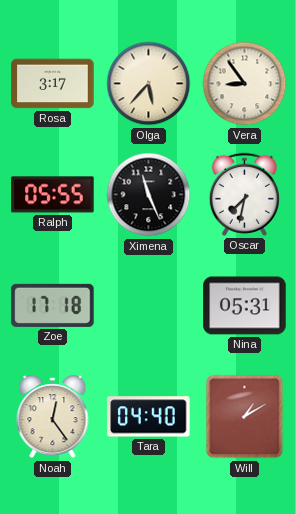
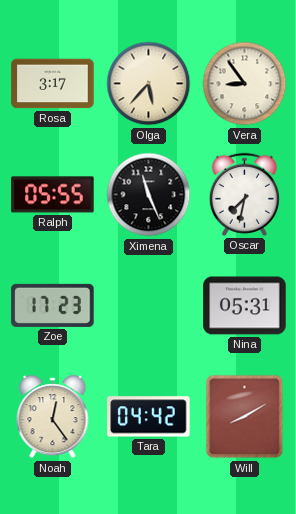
Zoe: 17:18 -> 17:23 (53, 305)
Tara: 04:40 -> 04:42 (149, 417)
Will: 1:10 -> 8:10 (245, 417)
